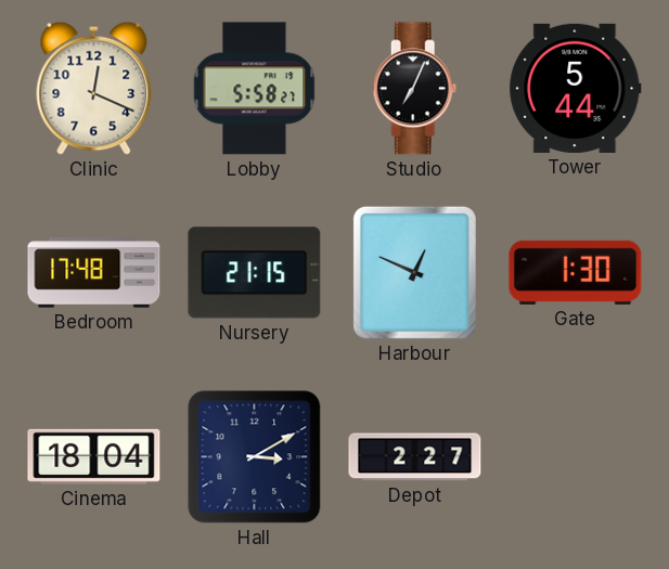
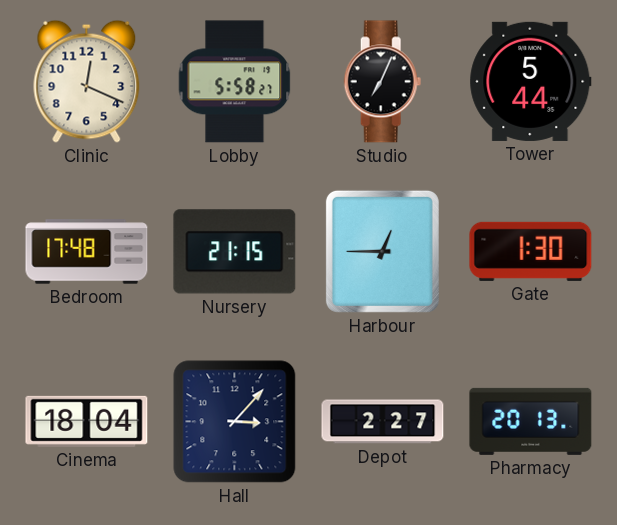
Harbour: 12:49 -> 12:45 (382, 251)
Hall: 3:10 -> 3:07 (235, 422)
Pharmacy: none -> 20:13 (531, 421)
